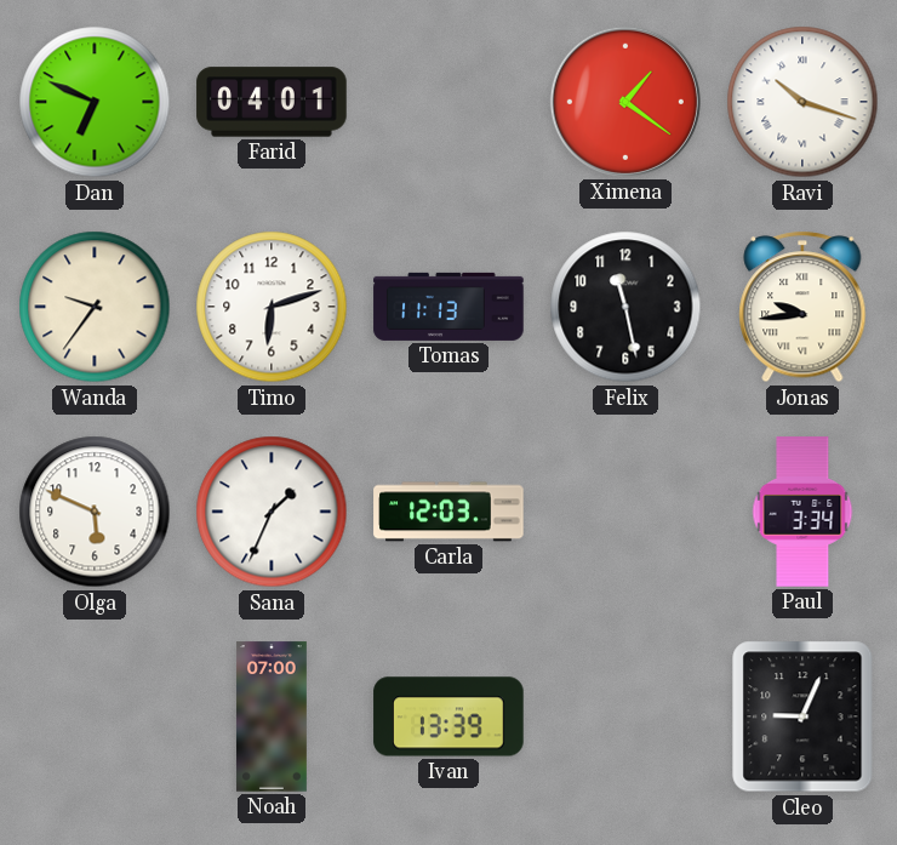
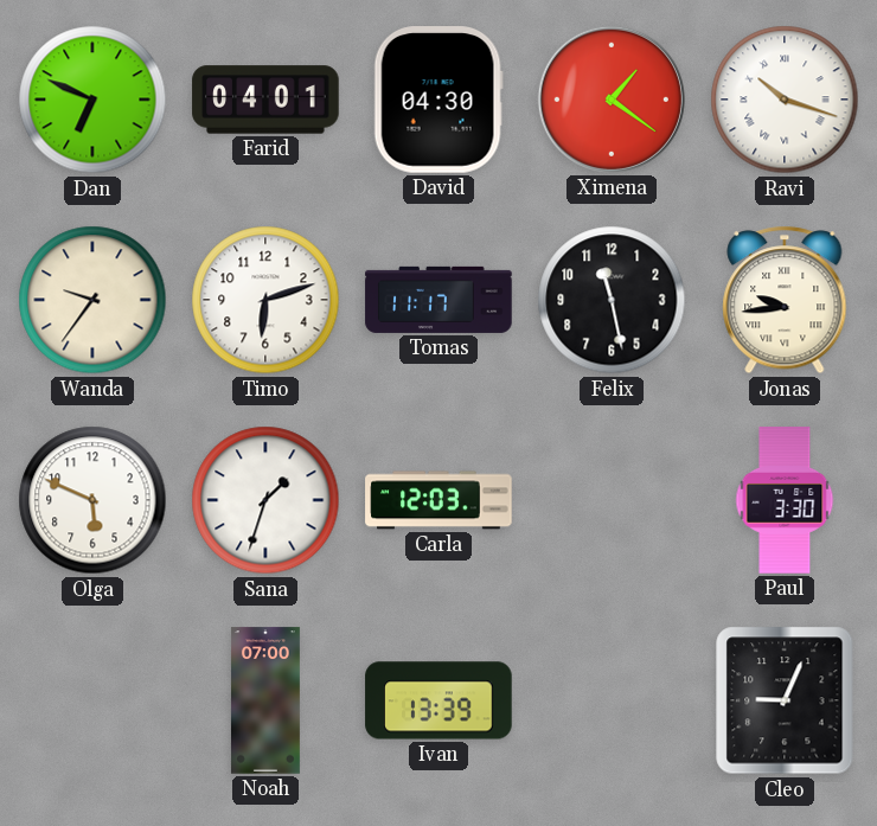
David: none -> 04:30 (438, 100)
Tomas: 11:13 -> 11:17 (438, 300)
Sana: 1:34 -> 1:33 (265, 500)
Paul: 3:34 -> 3:30 (785, 500)
